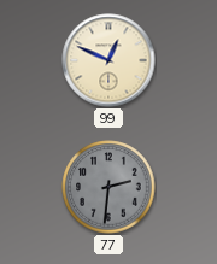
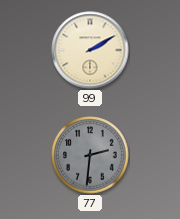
99: 12:49 -> 2:10 (90, 50)
